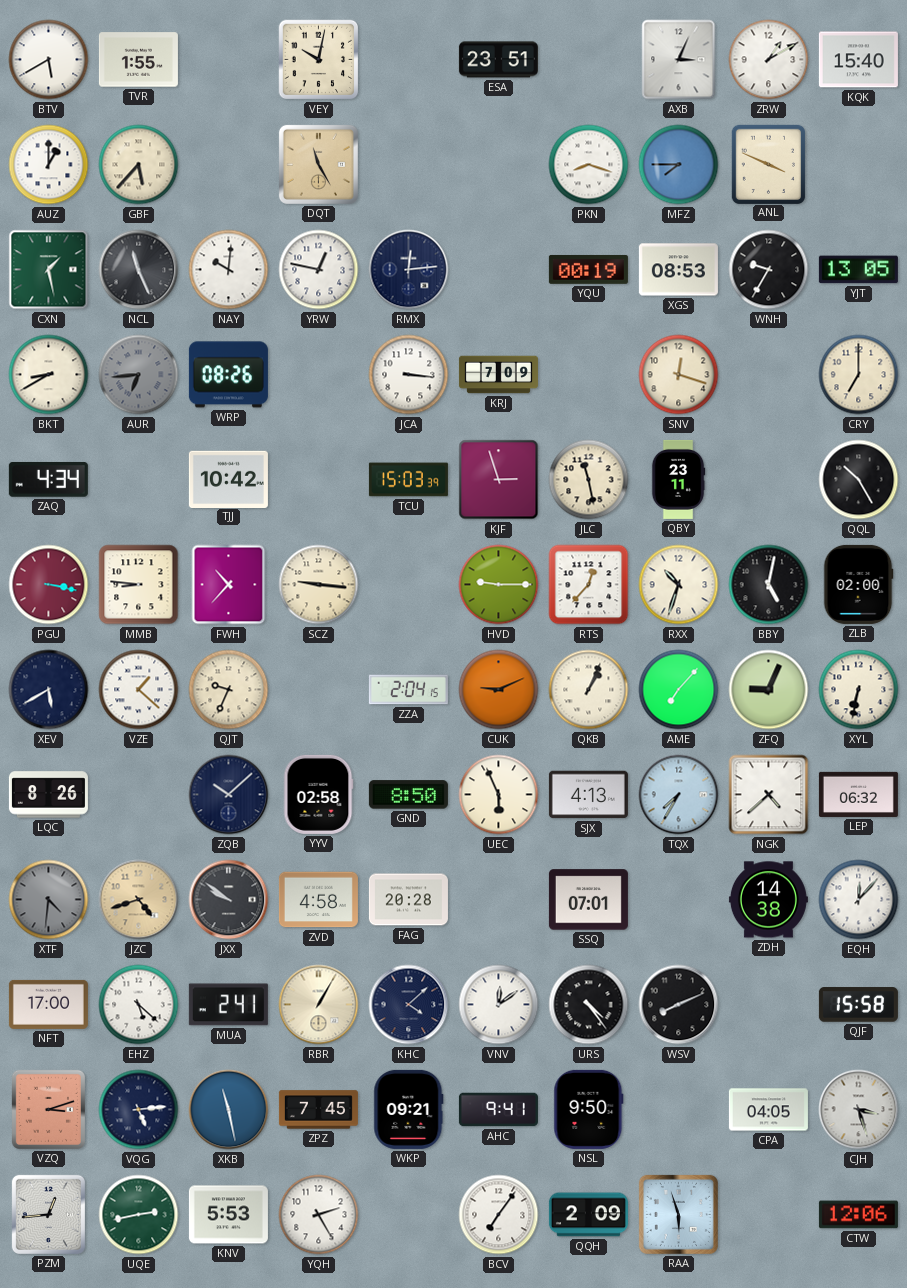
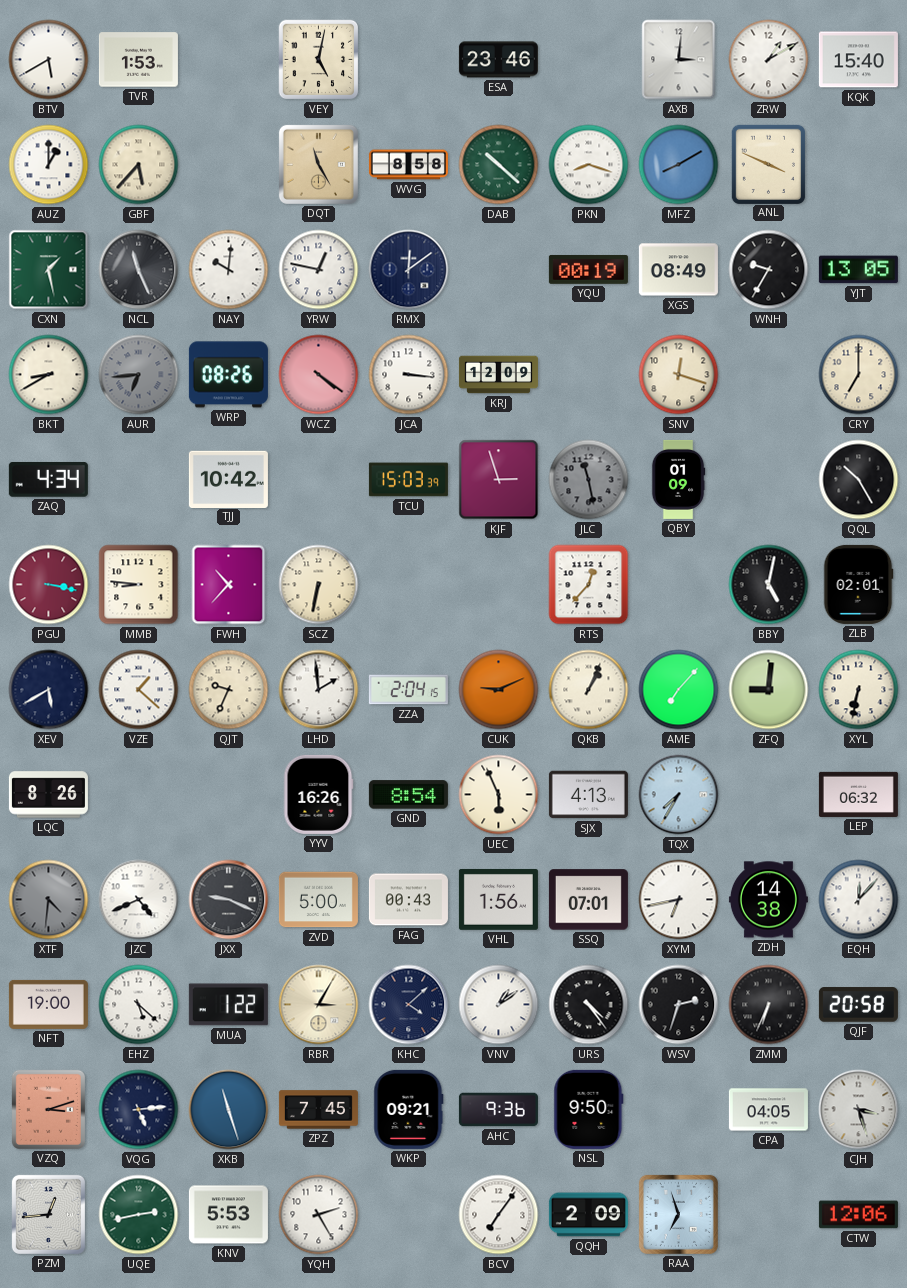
TVR: 1:55 -> 1:53 (138, 60)
VEY: 10:02 -> 5:02 (319, 60)
ESA: 23:51 -> 23:46 (498, 60)
AXB: 3:04 -> 3:01 (679, 60)
WVG: none -> 8:58 (408, 165)
DAB: none -> 10:22 (499, 165)
MFZ: 7:45 -> 8:10 (679, 165)
RMX: 12:14 -> 12:09 (409, 270)
XGS: 08:53 -> 08:49 (678, 270)
WCZ: none -> 4:21 (319, 375)
KRJ: 7:09 -> 12:09 (498, 375)
JLC dial: cream -> grey (589, 480)
QBY: 23:11 -> 01:09 (678, 479)
SCZ: 9:16 -> 6:32 (319, 585)
HVD: 9:15 -> none (499, 585)
RXX: 10:33 -> none (679, 585)
ZLB: 02:00 -> 02:01 (858, 584)
LHD: none -> 1:59 (319, 690)
ZFQ: 9:04 -> 9:01 (769, 690)
ZQB: 10:08 -> none (229, 795)
YYV: 02:58 -> 16:26 (318, 794)
GND: 8:50 -> 8:54 (408, 795)
NGK: 4:38 -> none (769, 795)
JZC: 4:42 -> 4:41 (139, 900)
JZC dial: champagne -> white (139, 900)
JXX: 9:51 -> 9:19 (229, 900)
ZVD: 4:58 -> 5:00 (318, 900)
FAG: 20:28 -> 00:43 (408, 900)
VHL: none -> 1:56 (498, 899)
XYM: none -> 6:43 (679, 900)
NFT: 17:00 -> 19:00 (48, 1004)
MUA: 2:41 -> 1:22 (228, 1005)
RBR: 1:05 -> 3:05 (319, 1005)
VNV: 12:09 -> 1:09 (499, 1005)
WSV: 8:11 -> 2:33 (679, 1005)
ZMM: none -> 6:34 (769, 1005)
QJF: 15:58 -> 20:58 (858, 1005)
XKB: 11:28 -> 11:27 (229, 1110)
AHC: 9:41 -> 9:36 (498, 1110)
RAA: 5:57 -> 6:57 (678, 1214)
